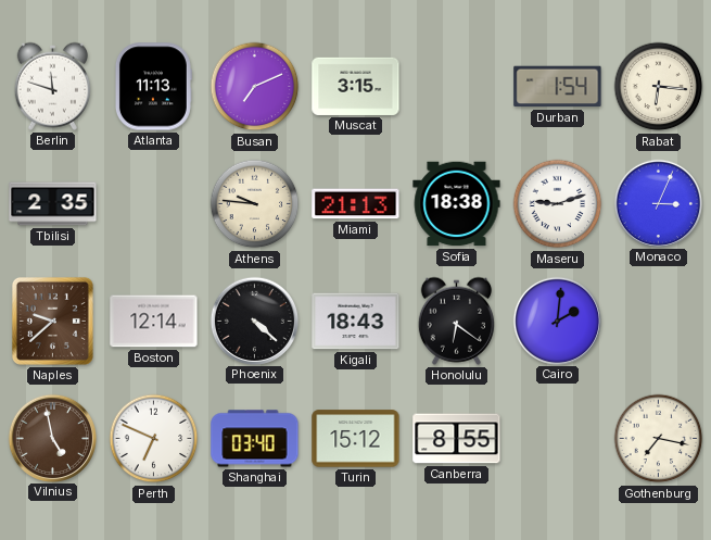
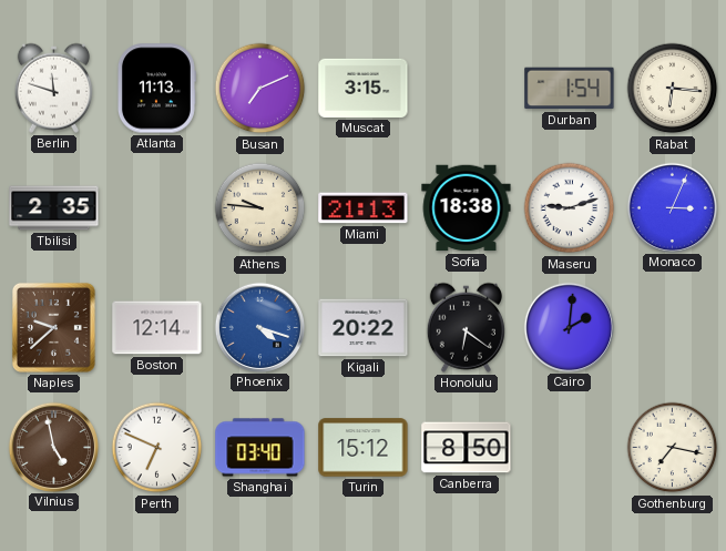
Phoenix: 4:22 -> 4:18 (259, 327)
Phoenix dial: black -> blue (259, 327)
Kigali: 18:43 -> 20:22 (364, 328)
Canberra: 8:55 -> 8:50 (467, 448)
